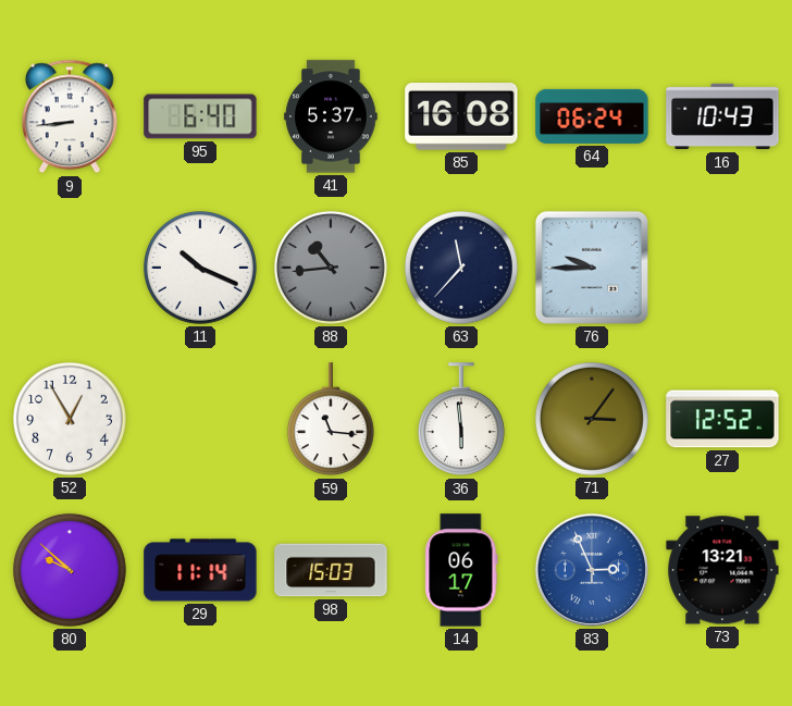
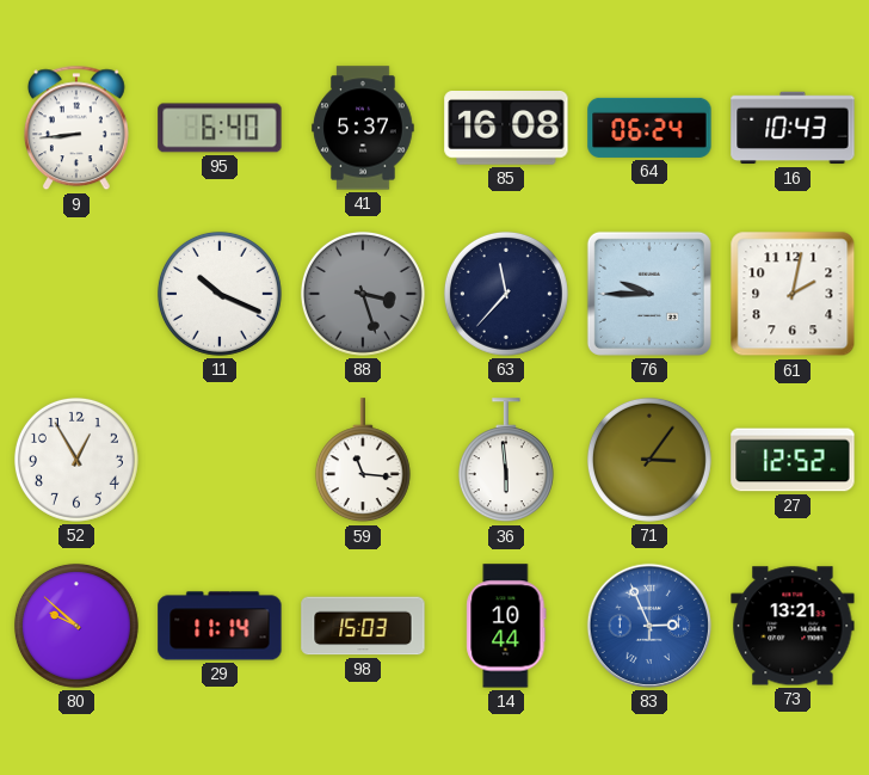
88: 10:44 -> 3:27 (363, 294)
61: none -> 2:02 (793, 294)
14: 06:17 -> 10:44 (506, 626)
